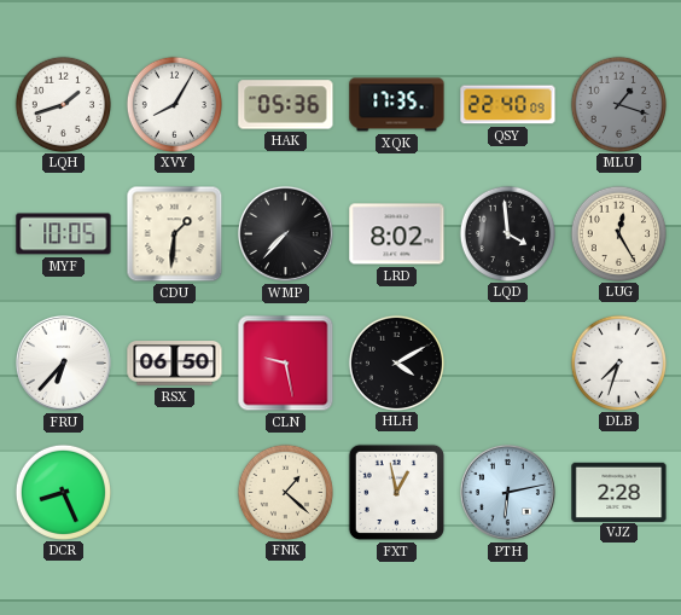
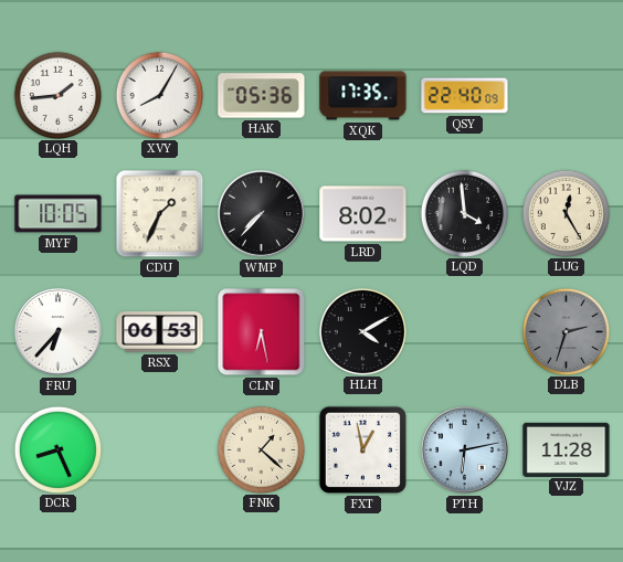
LQH: 1:42 -> 1:44 (57, 95)
MLU: 1:18 -> none (618, 104)
CDU: 1:31 -> 1:34 (160, 214)
RSX: 06:50 -> 06:53 (160, 332)
CLN: 9:28 -> 6:28 (262, 332)
DLB: 7:33 -> 2:33 (566, 331)
DLB dial: white -> grey (566, 331)
VJZ: 2:28 -> 11:28 (567, 449)
